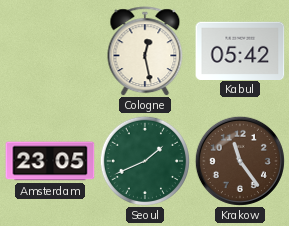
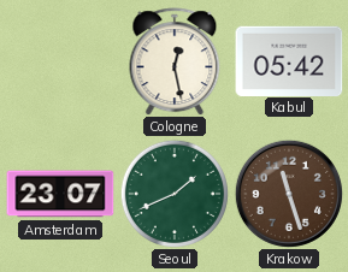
Amsterdam: 23:05 -> 23:07 (60, 194)
Krakow: 11:24 -> 11:27 (289, 194)
